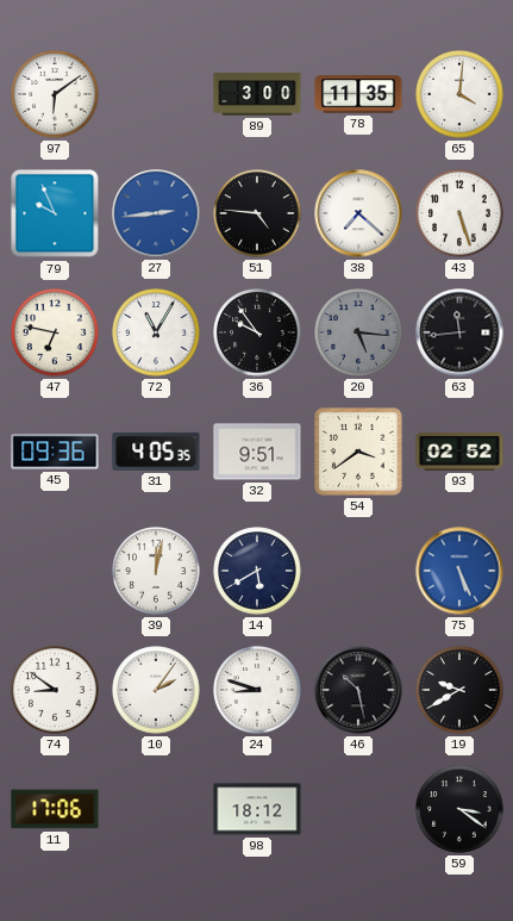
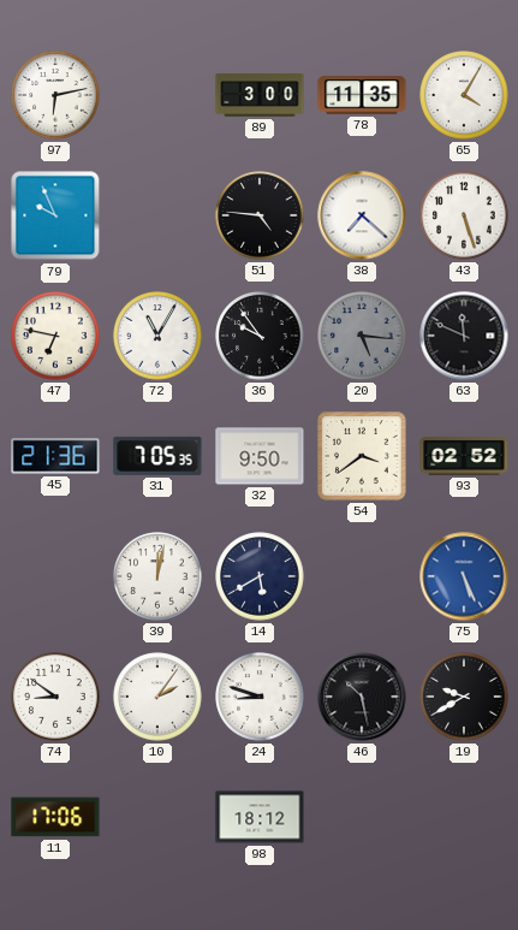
97: 6:09 -> 6:13 (55, 95)
65: 4:01 -> 4:05 (464, 95)
27: 2:44 -> none (156, 213)
63: 11:44 -> 11:49 (464, 336)
45: 09:36 -> 21:36 (55, 456)
31: 4:05 -> 7:05 (157, 456)
32: 9:51 -> 9:50 (260, 456)
59: 3:21 -> none (459, 809)
